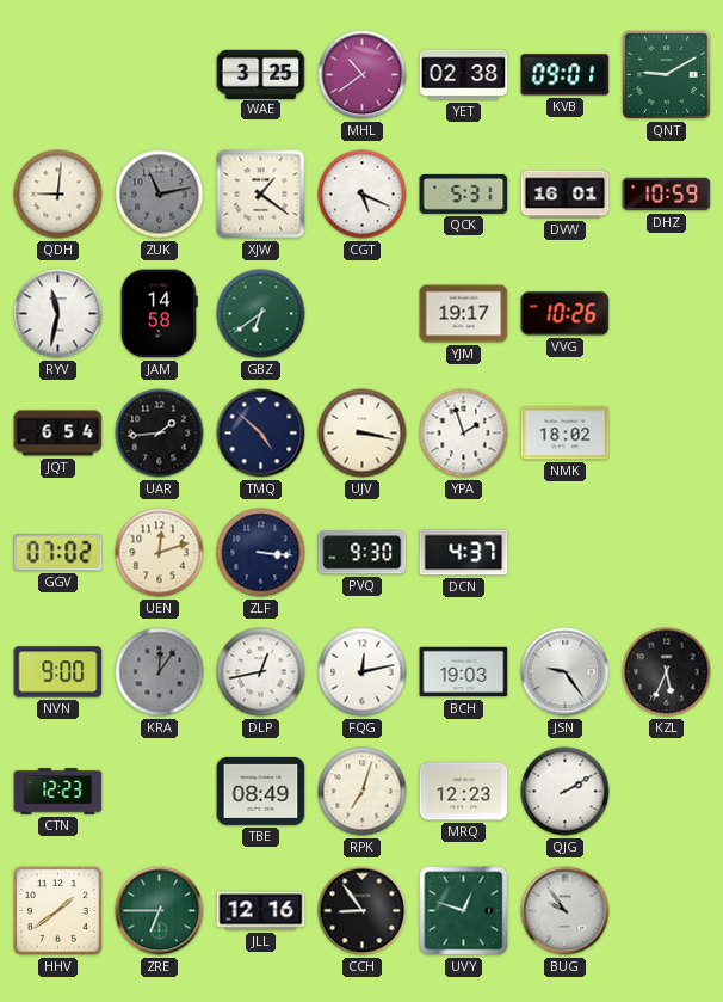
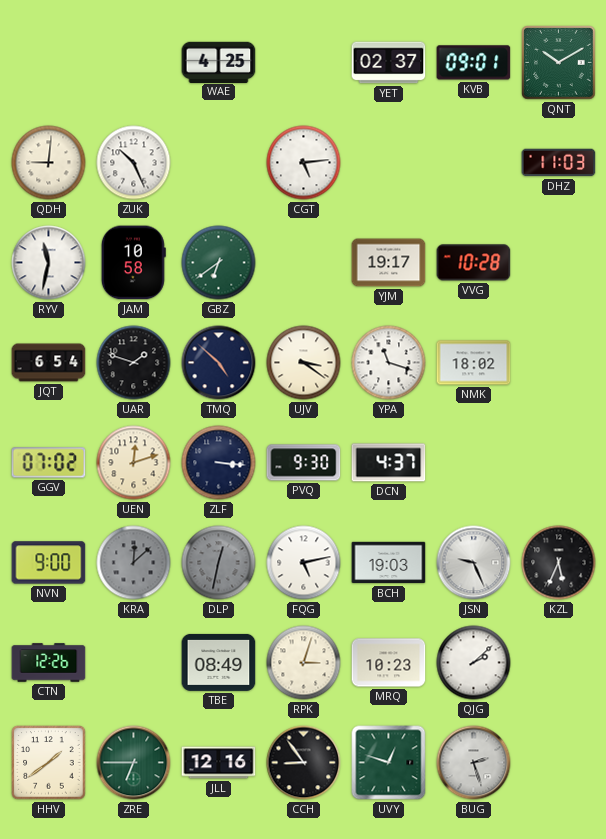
WAE: 3:25 -> 4:25 (219, 62)
MHL: 10:39 -> none (363, 75)
YET: 02:38 -> 02:37 (389, 63)
QNT: 9:10 -> 10:10 (559, 63)
ZUK: 11:13 -> 10:26 (134, 163)
ZUK dial: grey -> white (134, 163)
XJW: 1:21 -> none (261, 195)
CGT: 5:19 -> 5:14 (304, 163)
QCK: 5:31 -> none (464, 193)
DVW: 16:01 -> none (566, 195)
DHZ: 10:59 -> 11:03 (559, 163)
JAM: 14:58 -> 10:58 (133, 263)
VVG: 10:26 -> 10:28 (474, 263)
UAR: 1:44 -> 1:48 (134, 363)
UJV: 3:17 -> 3:21 (304, 363)
YPA: 1:57 -> 11:18 (389, 363)
KRA: 12:06 -> 12:08 (134, 563)
DLP: 12:43 -> 12:32 (219, 563)
DLP dial: white -> grey (219, 563)
FQG: 12:13 -> 5:13 (304, 563)
JSN: 9:24 -> 9:26 (474, 563)
CTN: 12:23 -> 12:26 (49, 663)
RPK: 7:03 -> 3:03 (304, 663)
MRQ: 12:23 -> 10:23 (389, 663)
QJG: 2:10 -> 2:08 (474, 663)
BUG: 9:54 -> 2:27 (474, 763)
